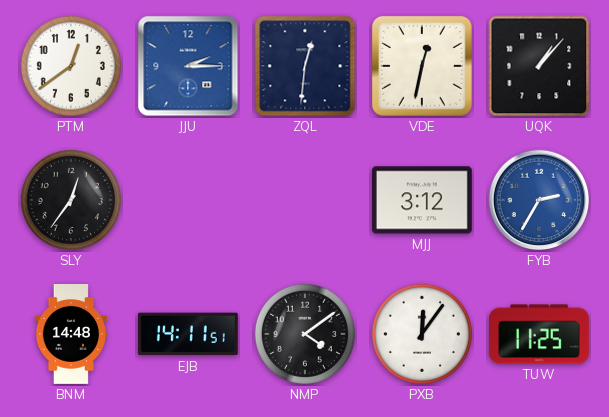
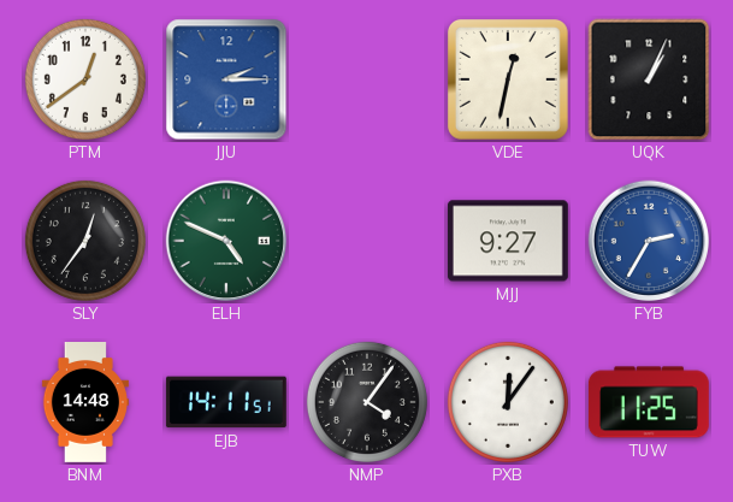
ZQL: 12:31 -> none (305, 66)
UQK: 1:07 -> 1:04 (649, 79)
ELH: none -> 4:49 (226, 241)
MJJ: 3:12 -> 9:27 (508, 241)
NMP: 4:09 -> 4:06 (367, 402)
